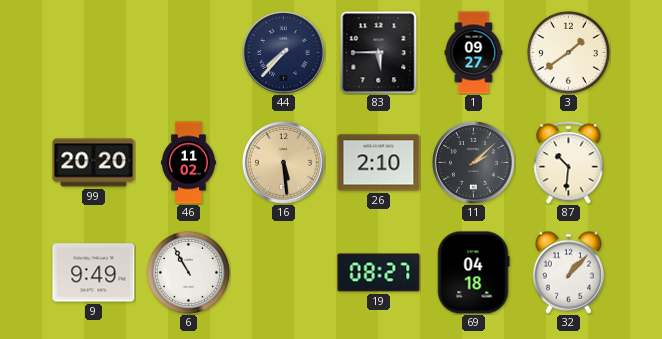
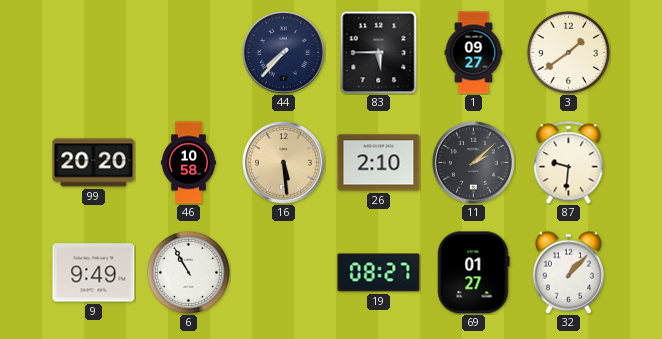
46: 11:02 -> 10:58 (188, 163)
87: 10:31 -> 9:31 (569, 163)
69: 04:18 -> 01:27 (474, 273)
